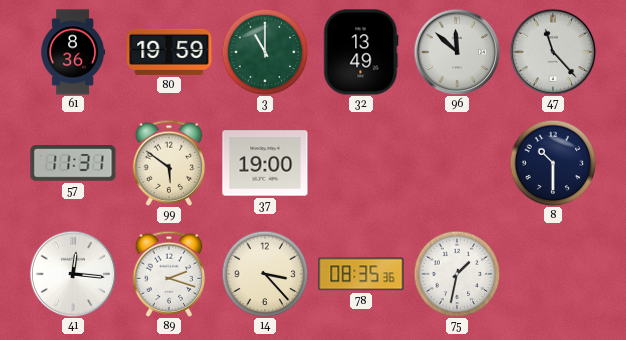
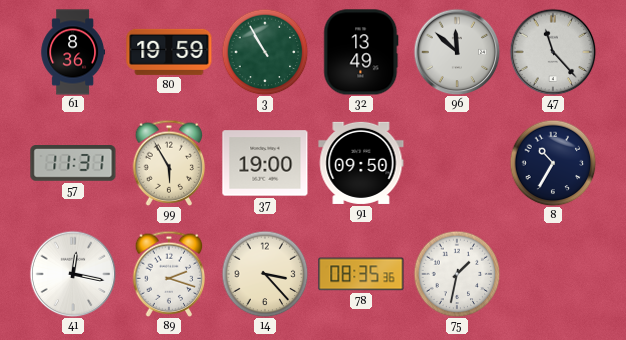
3: 11:00 -> 10:55 (265, 52)
99: 5:51 -> 5:55 (169, 163)
91: none -> 09:50 (361, 163)
8: 10:30 -> 10:35 (553, 163)
41: 12:16 -> 12:17 (73, 274)
